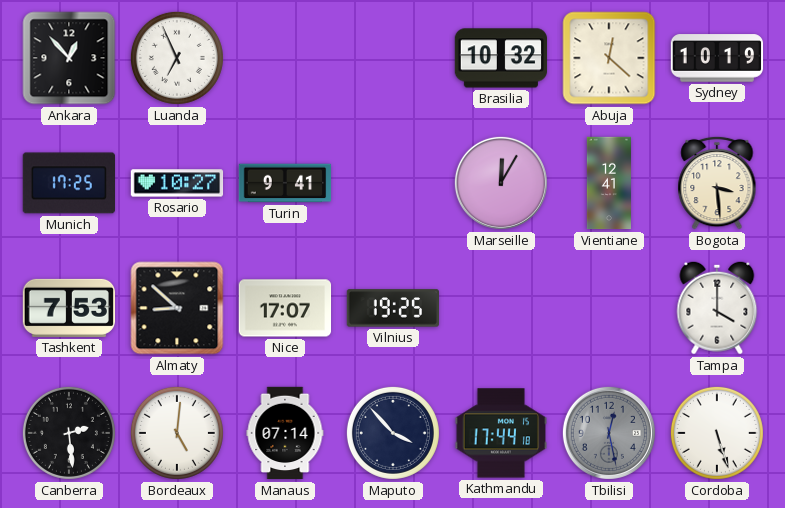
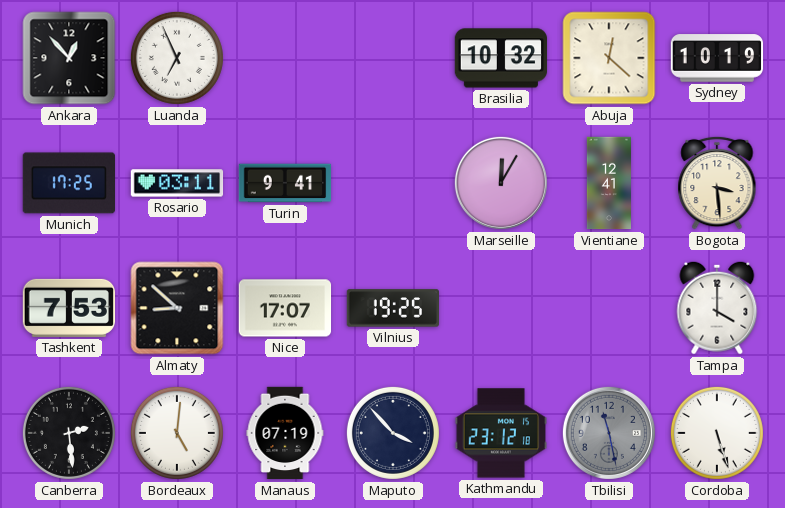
Rosario: 10:27 -> 03:11 (177, 183)
Manaus: 07:14 -> 07:19 (285, 433)
Kathmandu: 17:44 -> 23:12 (500, 433)
Tbilisi: 12:28 -> 11:28 (609, 433)
